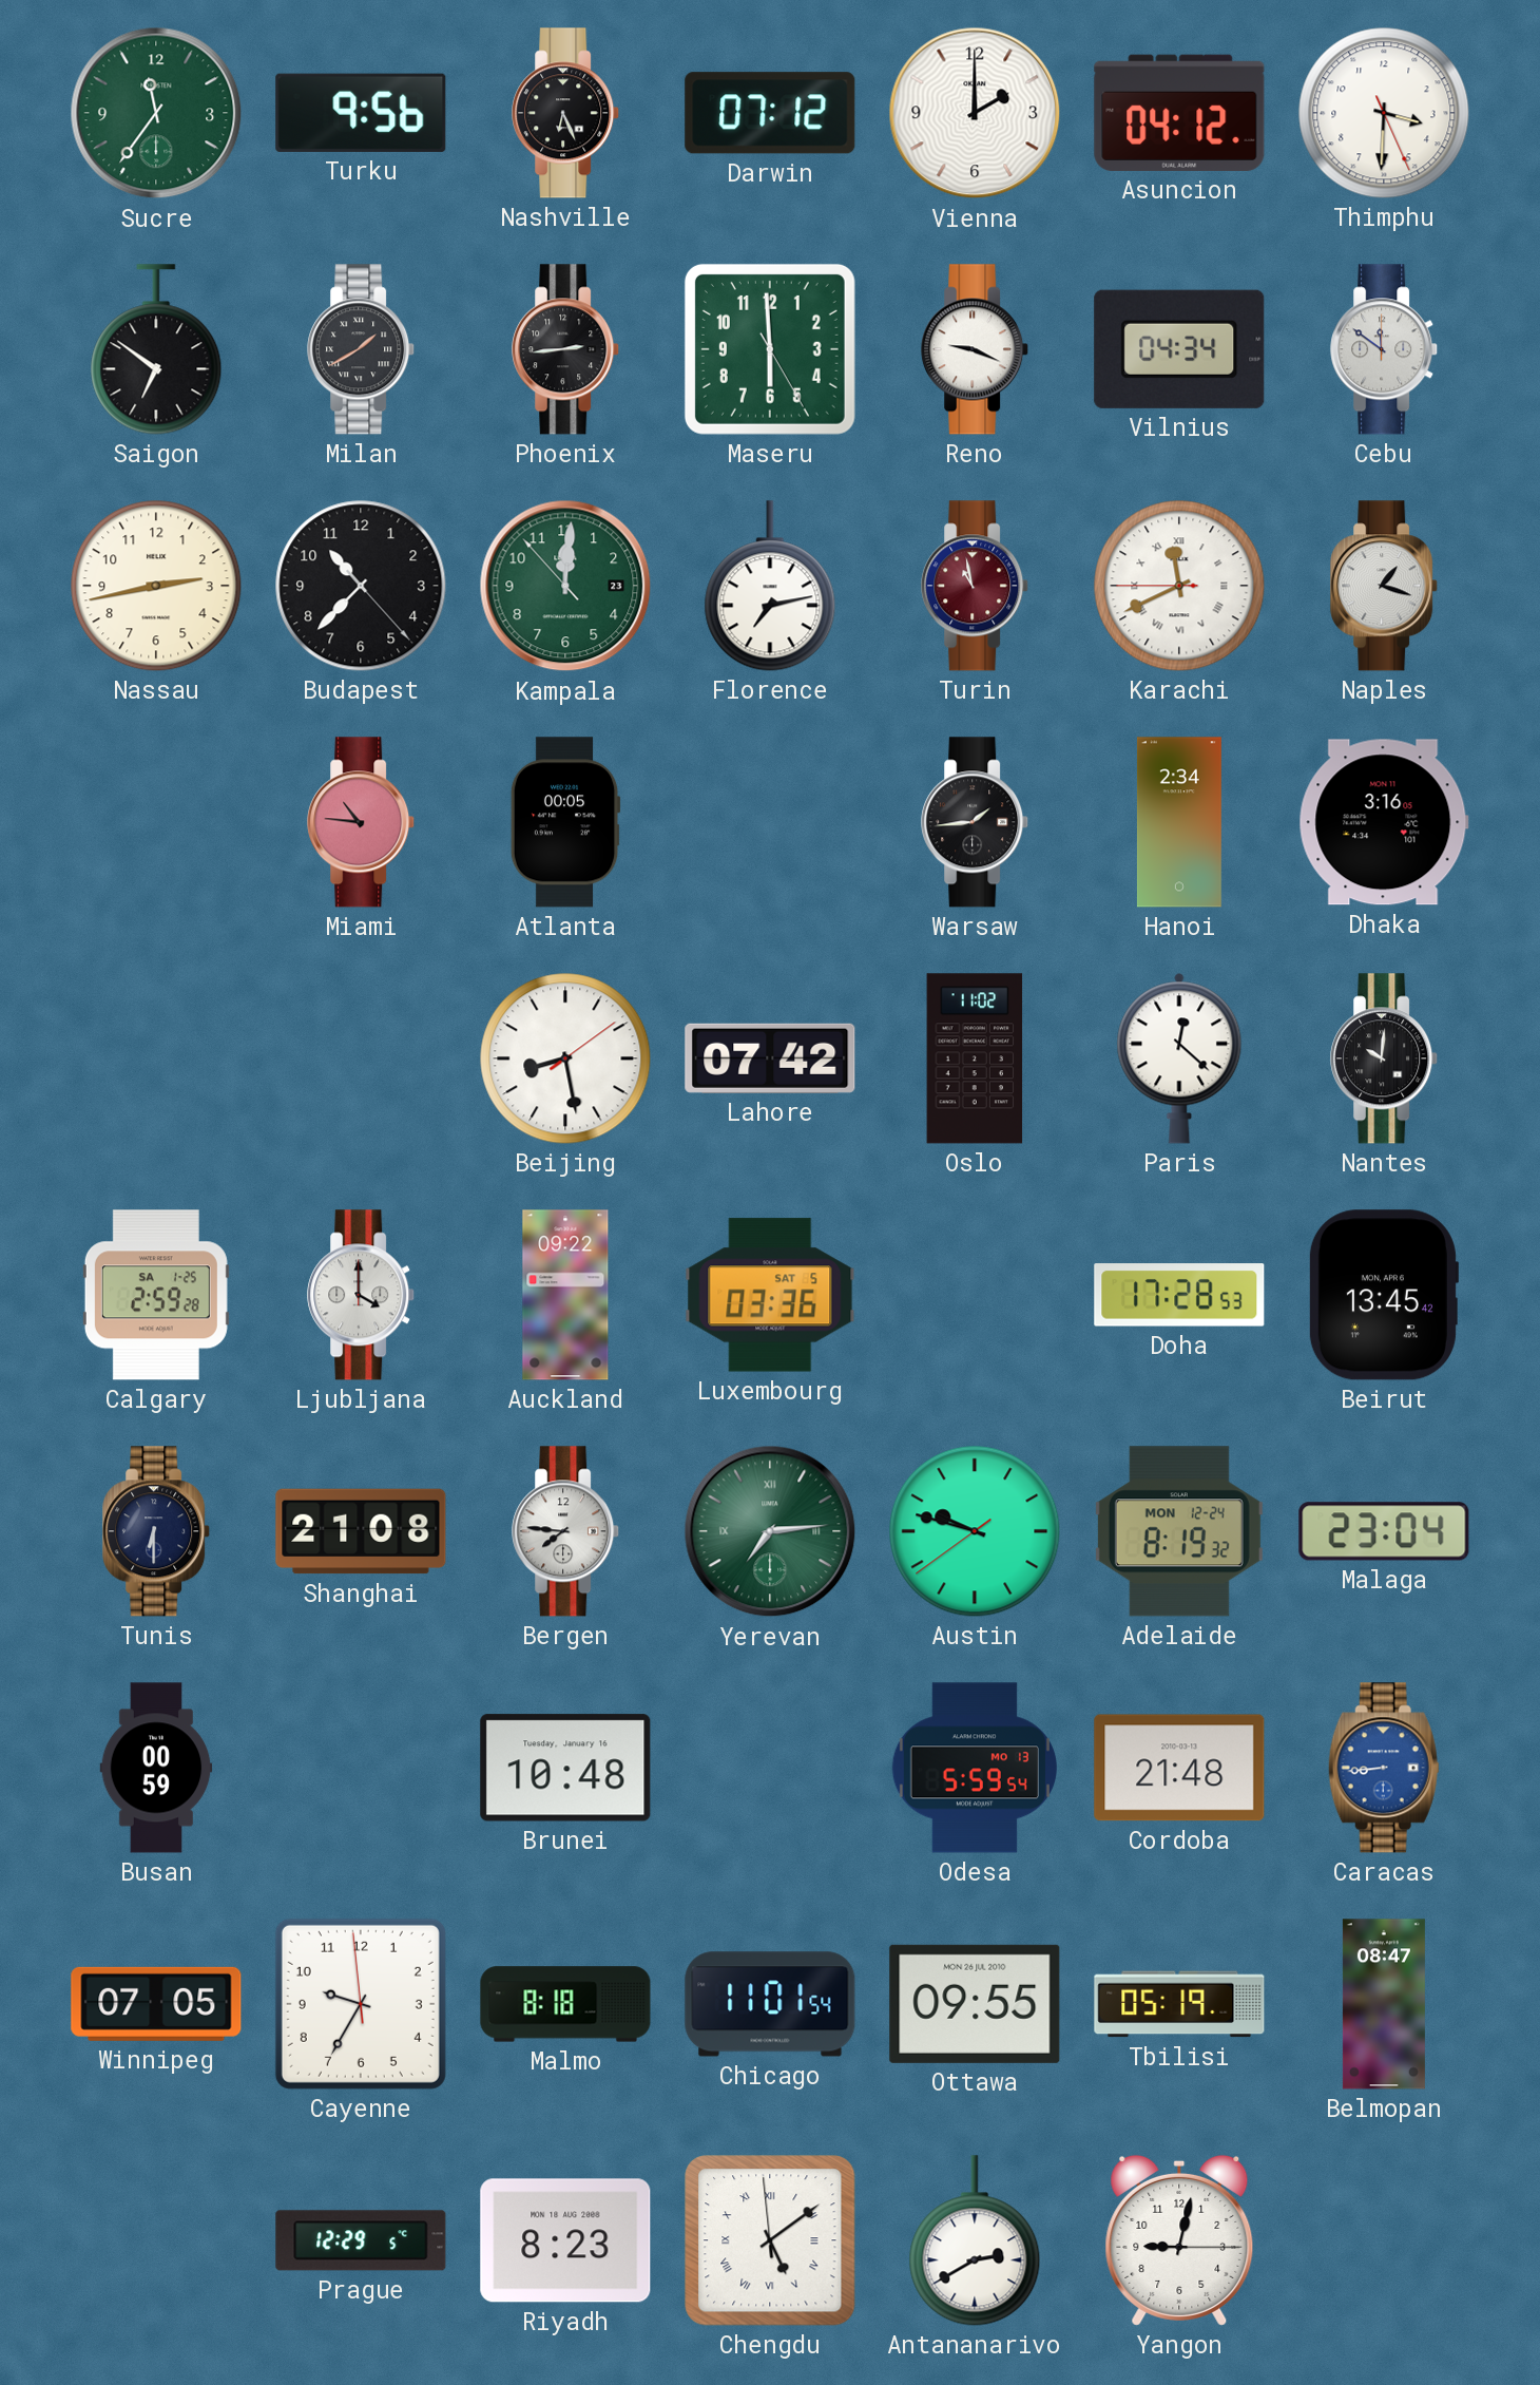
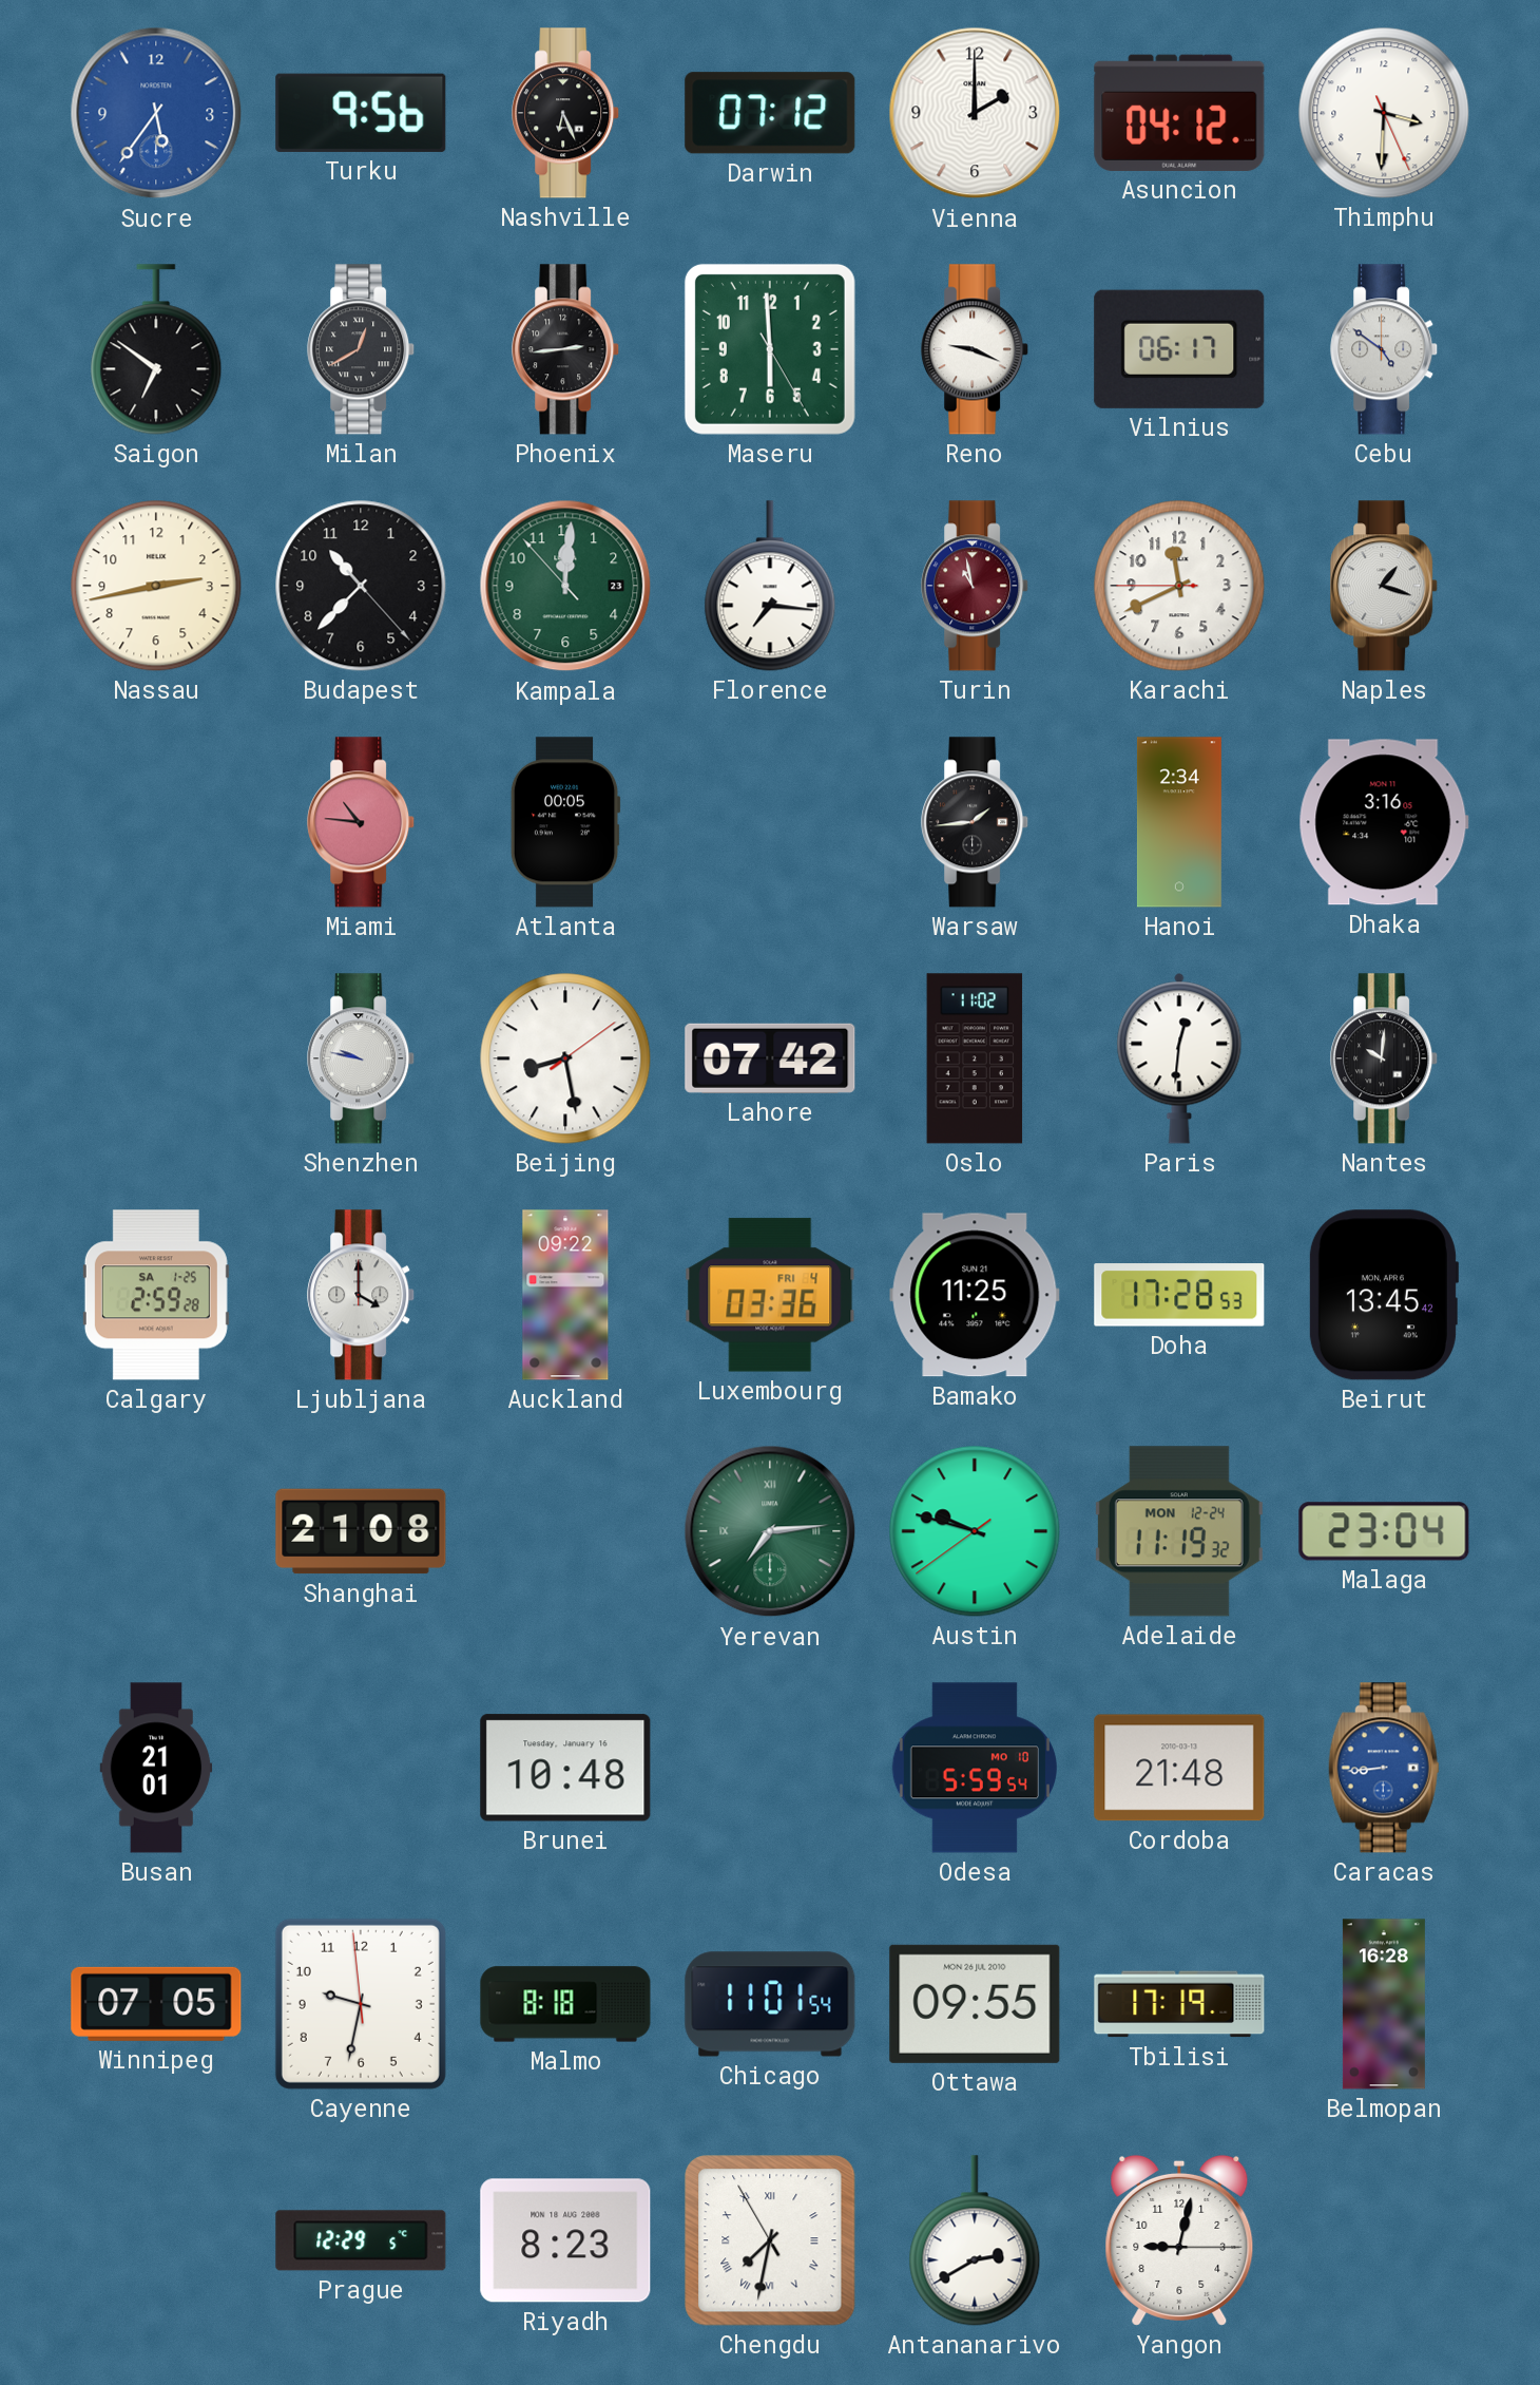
Sucre: 11:36 -> 5:36 (156, 113)
Sucre dial: green -> blue (156, 113)
Milan: 1:40 -> 12:40 (362, 349)
Vilnius: 04:34 -> 06:17 (1179, 349)
Cebu: 11:51 -> 4:51 (1385, 349)
Florence: 7:13 -> 7:16 (770, 586)
Karachi numerals: Roman -> Arabic (1179, 586)
Shenzhen: none -> 9:47 (362, 1058)
Paris: 12:22 -> 12:31 (1179, 1058)
Luxembourg date: SAT 5 -> FRI 4 (770, 1295)
Bamako: none -> 11:25 (975, 1295)
Tunis: 6:30 -> none (157, 1531)
Bergen: 7:46 -> none (566, 1531)
Adelaide: 8:19 -> 11:19 (1179, 1531)
Busan: 00:59 -> 21:01 (156, 1768)
Odesa date: MO 13 -> MO 10 (975, 1768)
Cayenne: 9:34 -> 9:31 (361, 2004)
Tbilisi: 05:19 -> 17:19 (1179, 2004)
Belmopan: 08:47 -> 16:28 (1384, 2004)
Chengdu: 5:08 -> 7:31 (770, 2240)
